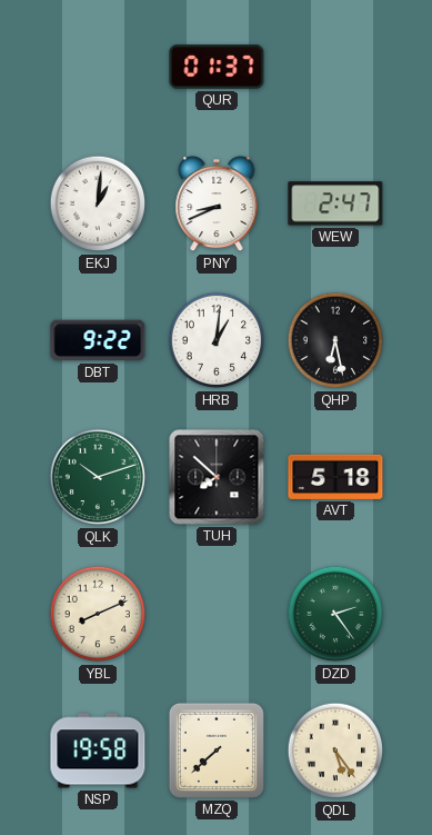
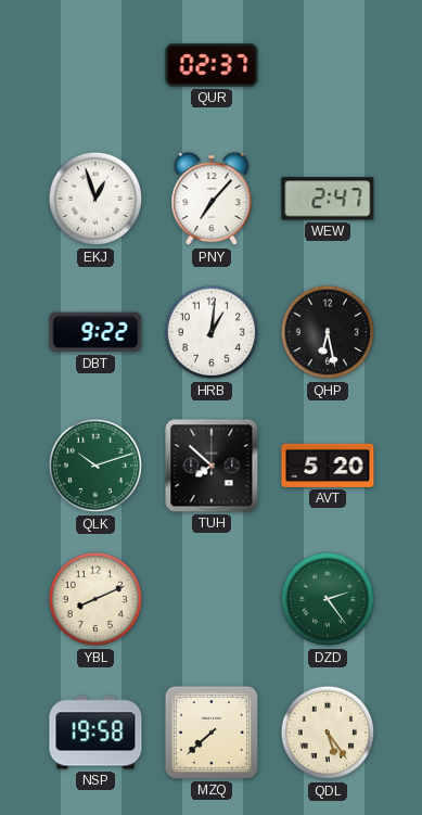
QUR: 01:37 -> 02:37 (212, 65)
EKJ: 1:01 -> 12:57 (95, 199)
PNY: 8:41 -> 7:07 (212, 199)
AVT: 5:18 -> 5:20 (328, 466)
